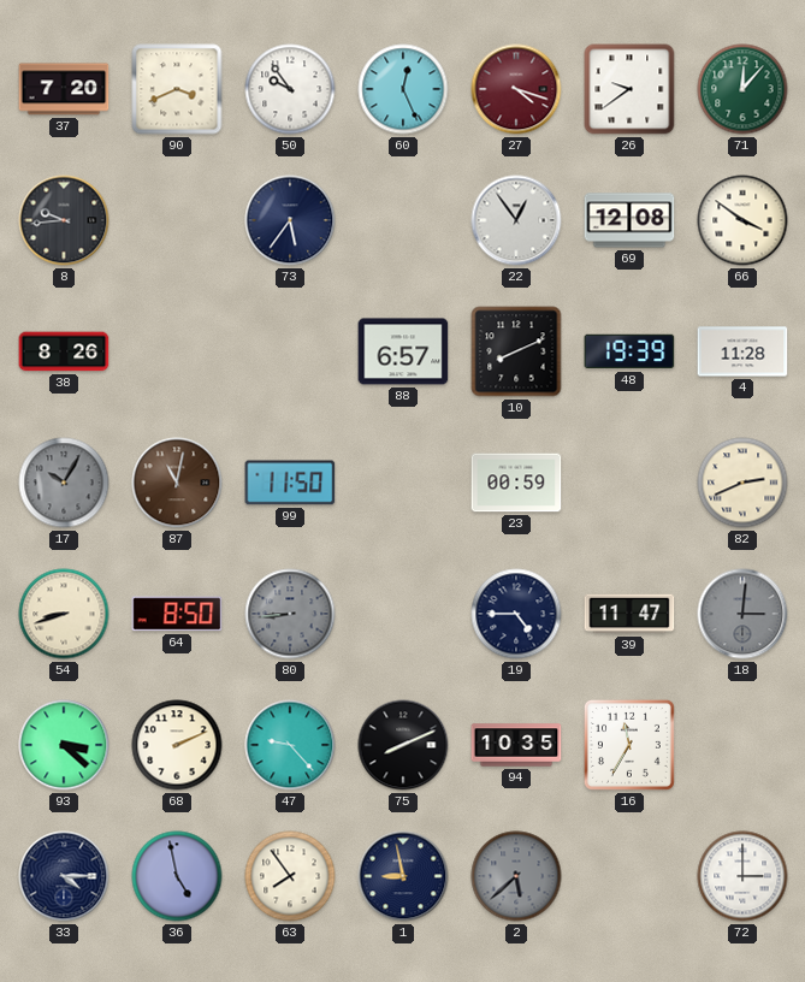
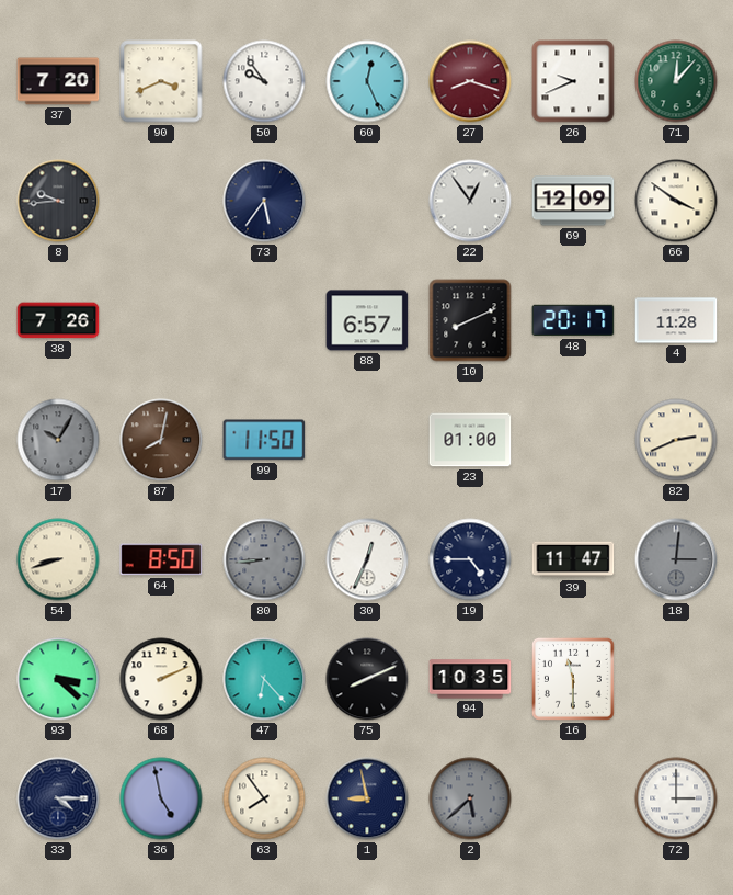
27: 4:18 -> 8:18 (470, 81)
26: 9:39 -> 9:41 (573, 81)
69: 12:08 -> 12:09 (573, 201)
38: 8:26 -> 7:26 (58, 320)
48: 19:39 -> 20:17 (573, 320)
87: 11:02 -> 8:02 (161, 440)
23: 00:59 -> 01:00 (470, 440)
30: none -> 12:34 (367, 559)
47: 9:23 -> 6:23 (264, 679)
16: 11:35 -> 11:30 (573, 679)
